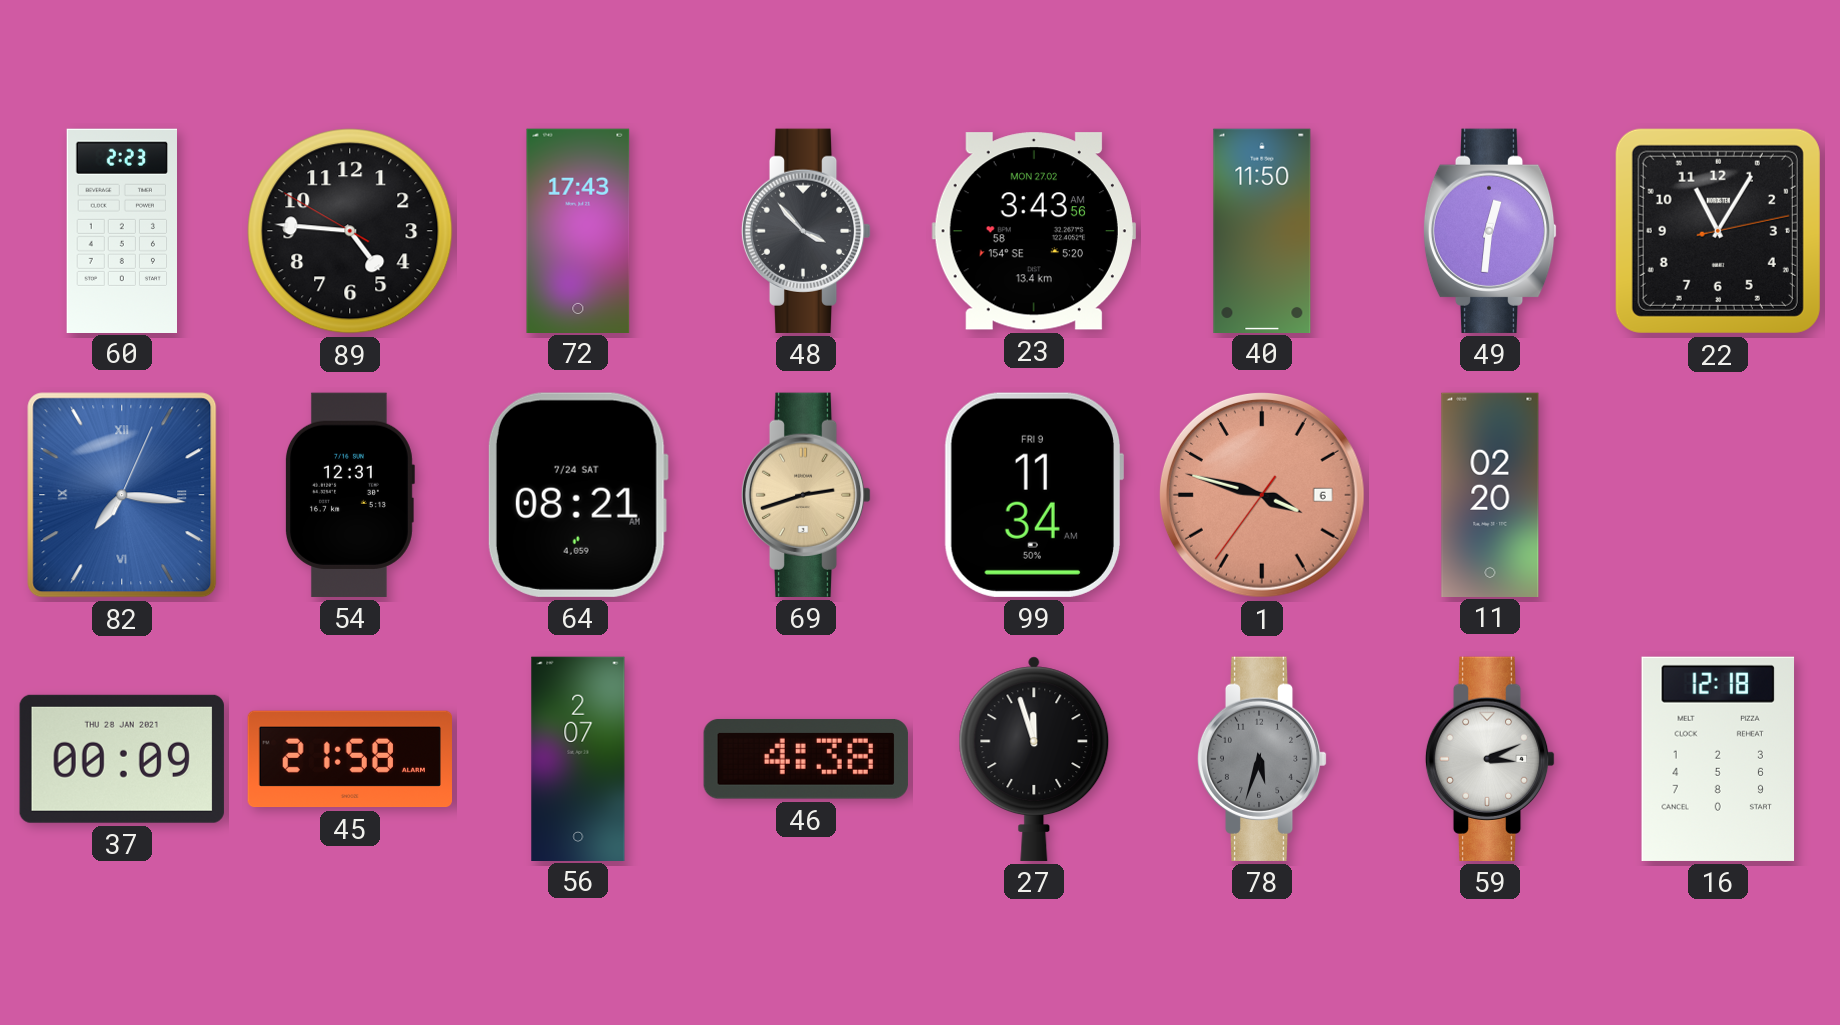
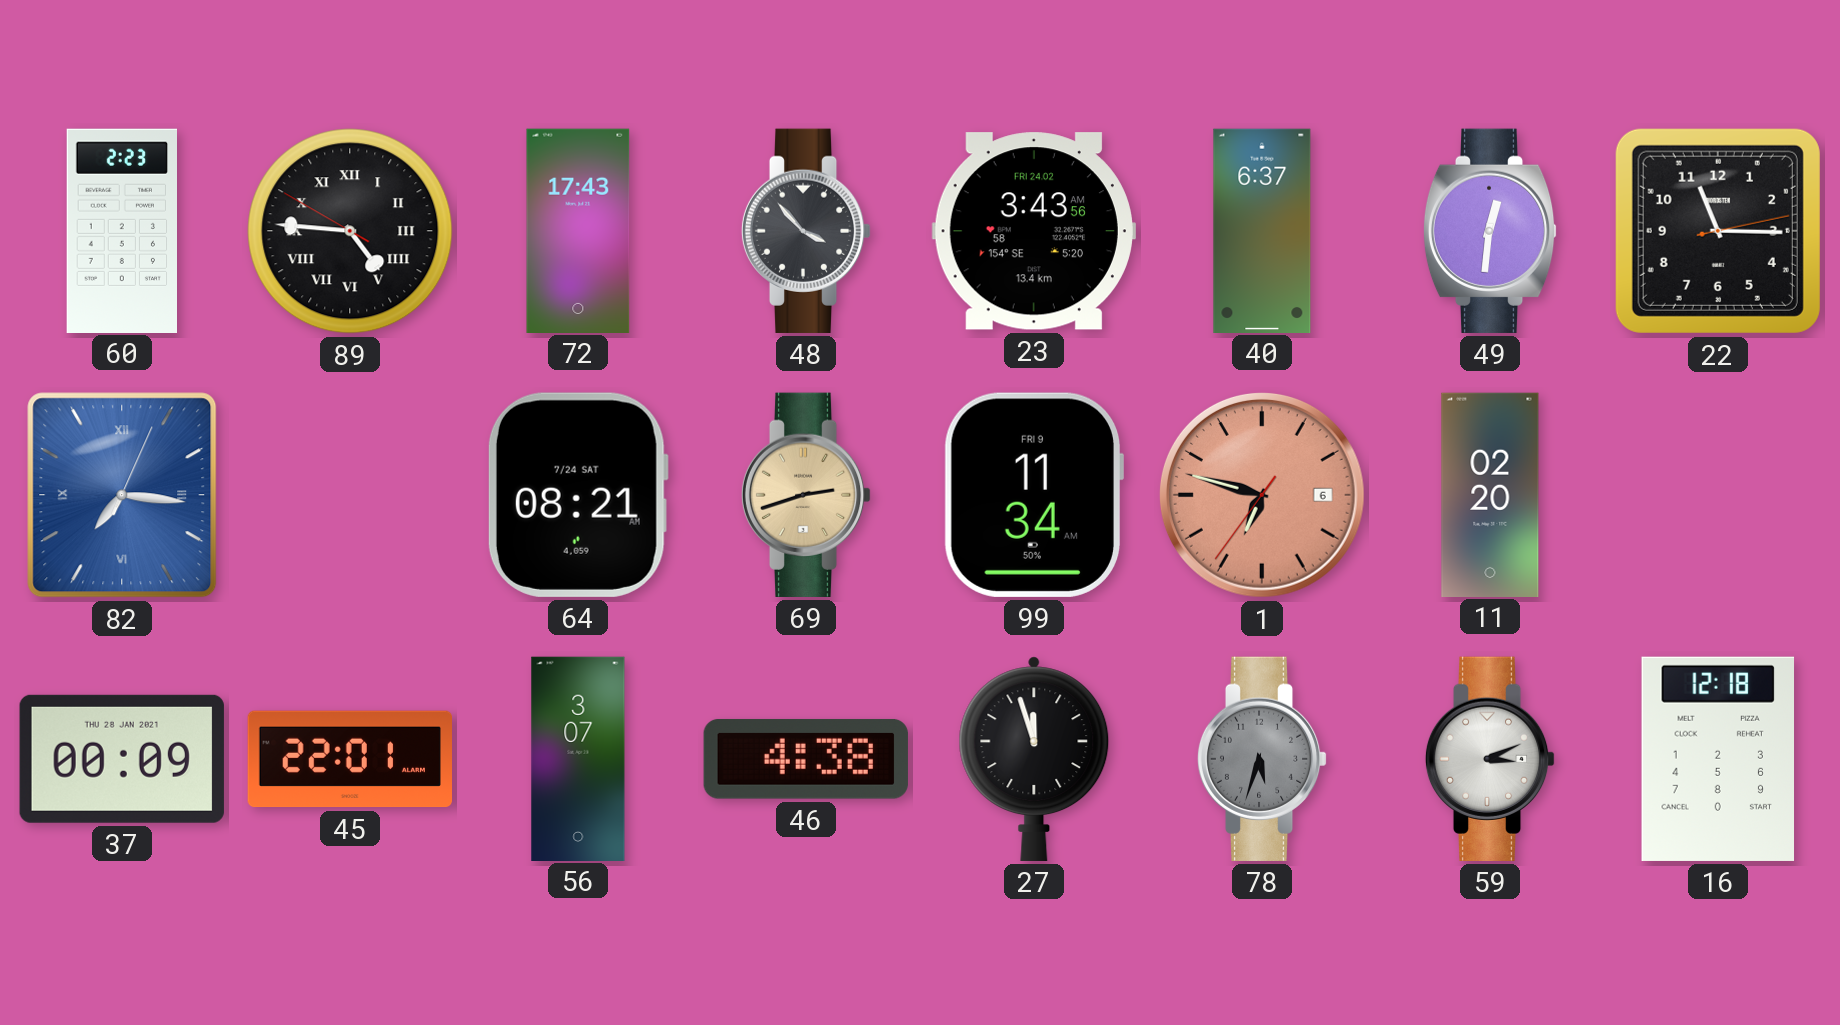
89 numerals: Arabic -> Roman (350, 231)
23 date: MON 27.02 -> FRI 24.02 (1034, 231)
40: 11:50 -> 6:37 (1262, 230)
22: 11:05 -> 11:15 (1718, 231)
54: 12:31 -> none (350, 495)
1: 3:47 -> 6:47 (1262, 495)
45: 21:58 -> 22:01 (349, 759)
56: 2:07 -> 3:07 (578, 758)
